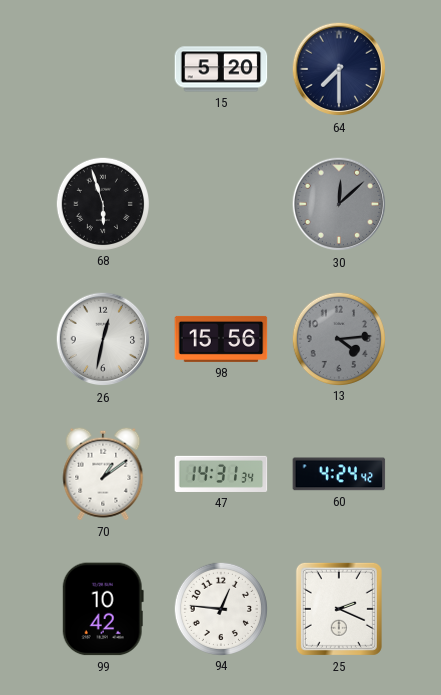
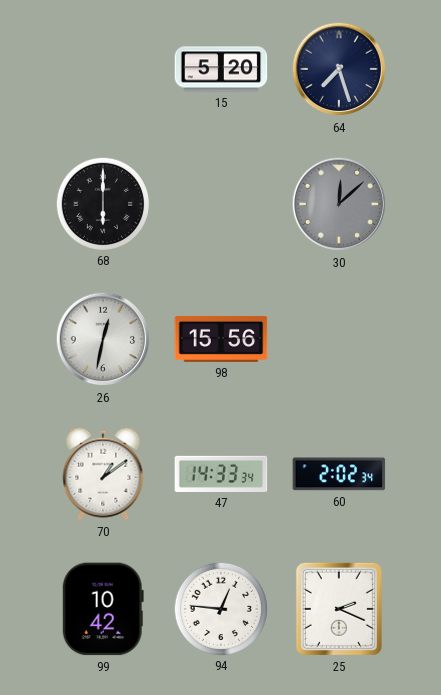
64: 7:30 -> 7:27 (339, 69)
68: 5:57 -> 6:00 (102, 203)
13: 4:14 -> none (338, 338)
47: 14:31 -> 14:33 (221, 474)
60: 4:24 -> 2:02 (339, 474)
